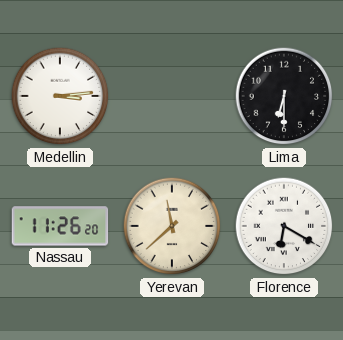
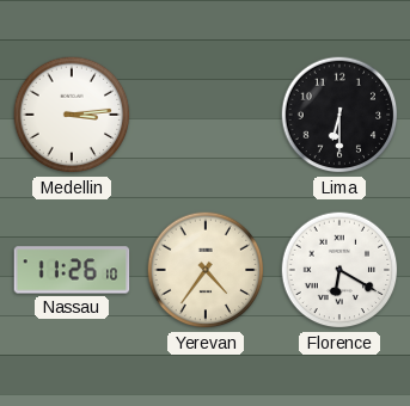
Nassau: 11:26:20 -> 11:26:10 (72, 270)
Yerevan: 11:38 -> 4:36 (206, 270)
